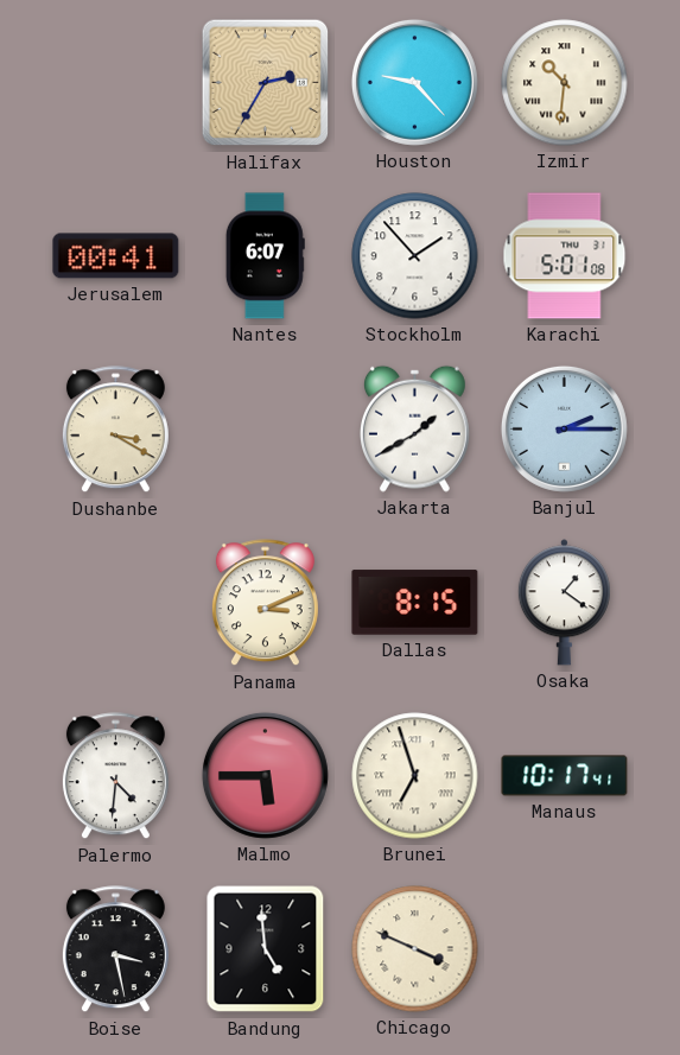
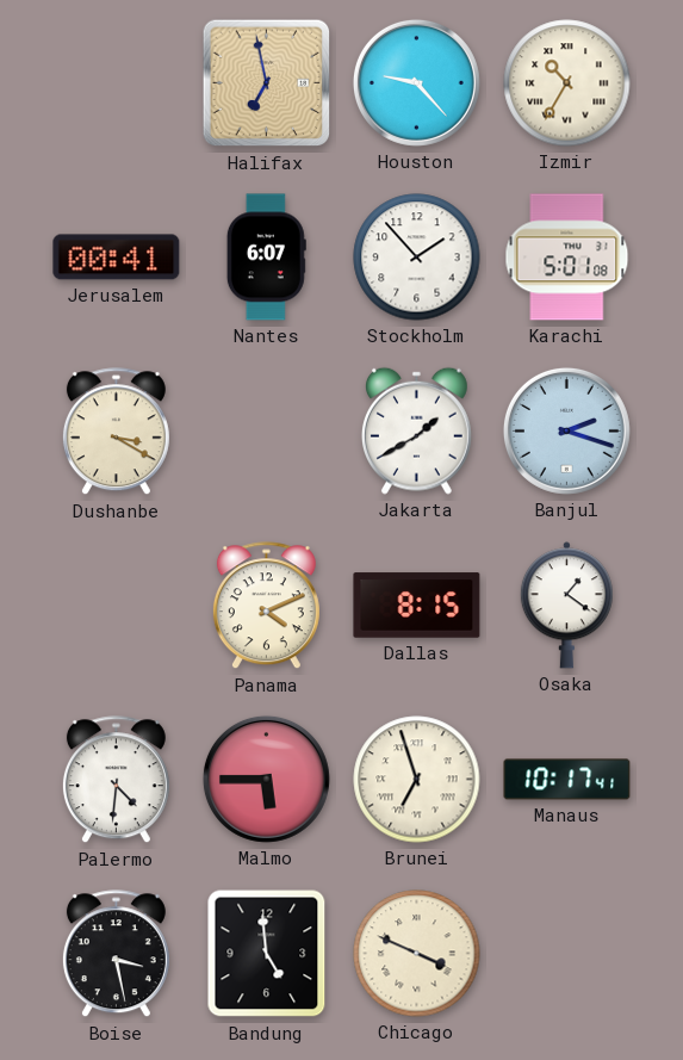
Halifax: 2:35 -> 6:58 (267, 83)
Izmir: 10:31 -> 10:35 (567, 83)
Banjul: 2:15 -> 2:18 (566, 430)
Panama: 3:11 -> 4:11 (266, 606)
